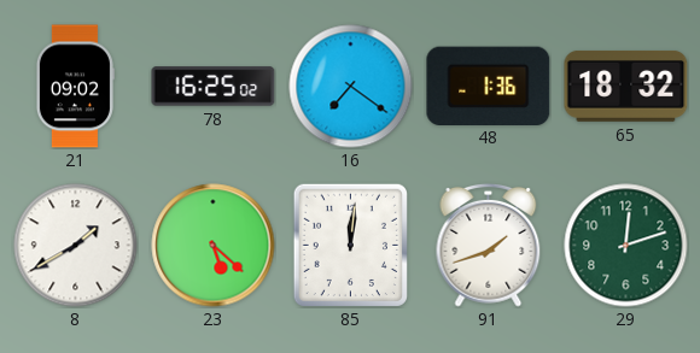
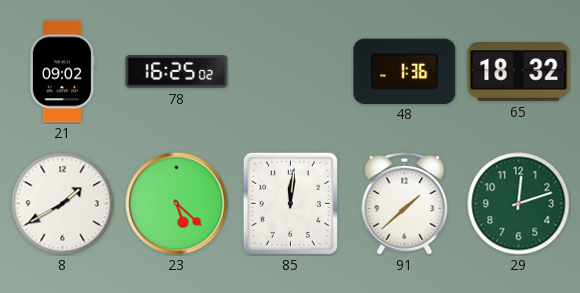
16: 7:21 -> none (351, 87)
91: 1:42 -> 1:38 (405, 204)
